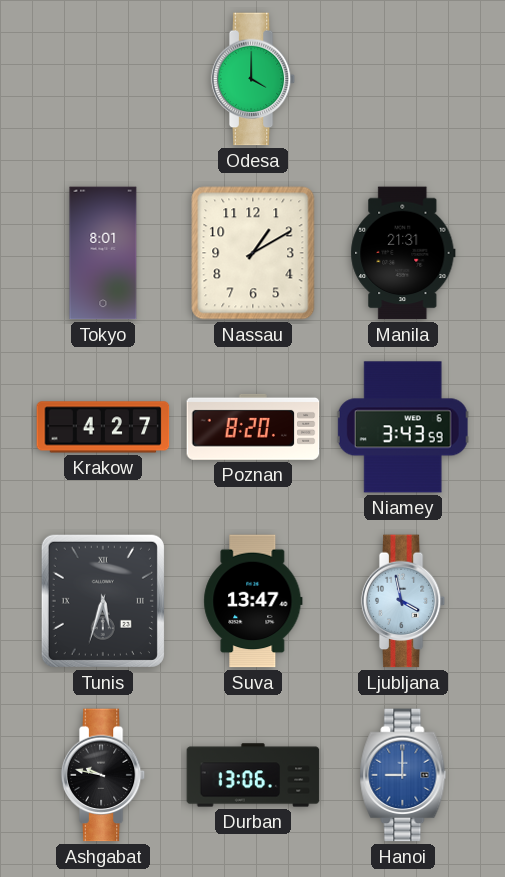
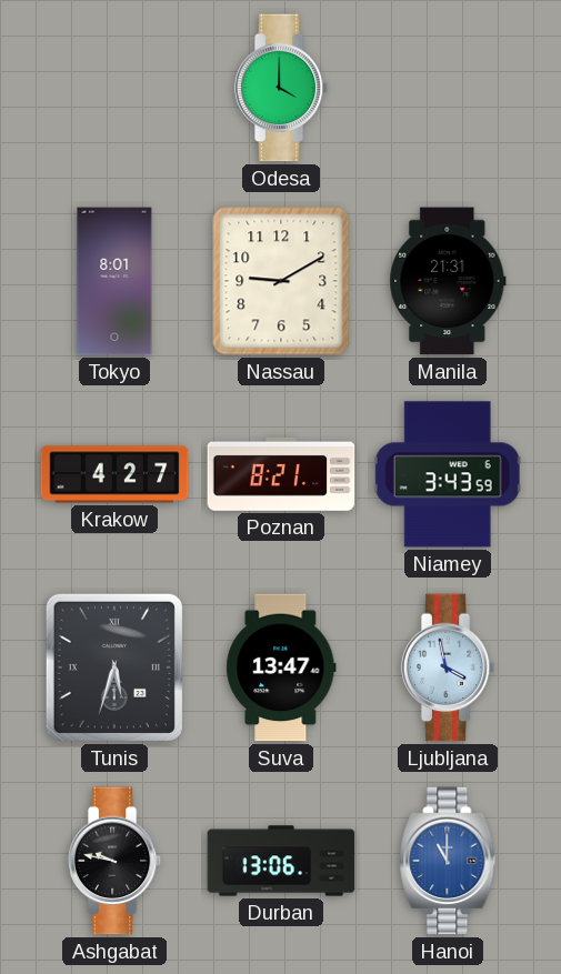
Nassau: 1:10 -> 9:10 (281, 281)
Poznan: 8:20 -> 8:21 (281, 474)
Hanoi: 9:00 -> 11:00 (448, 861)
